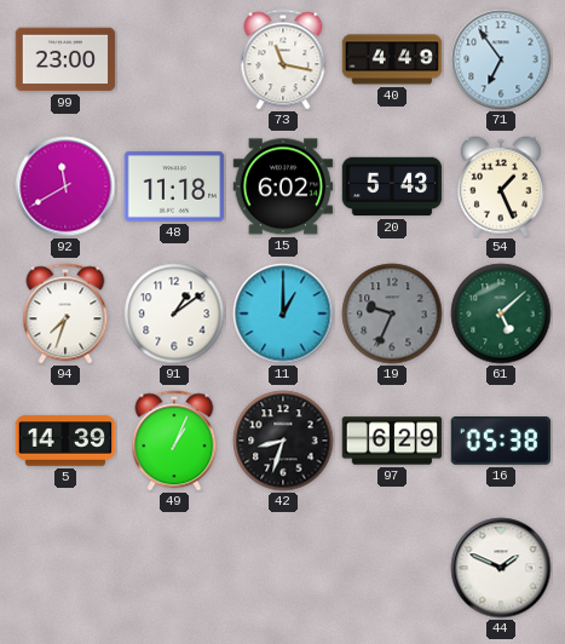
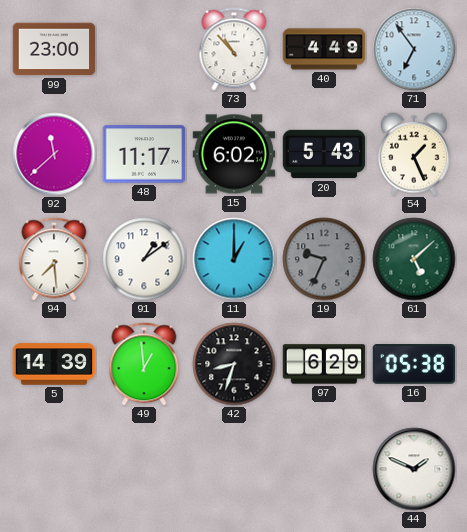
73: 11:17 -> 10:53 (234, 49)
92: 11:40 -> 11:38 (54, 154)
48: 11:18 -> 11:17 (144, 154)
94: 7:33 -> 7:29 (54, 259)
49: 1:04 -> 12:59 (144, 364)
